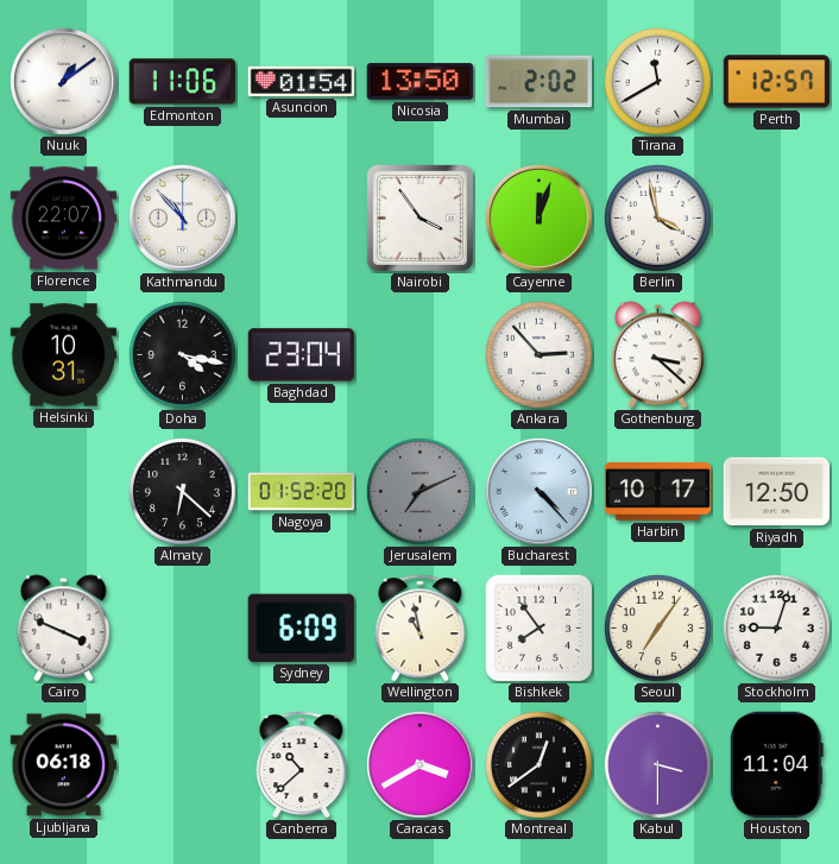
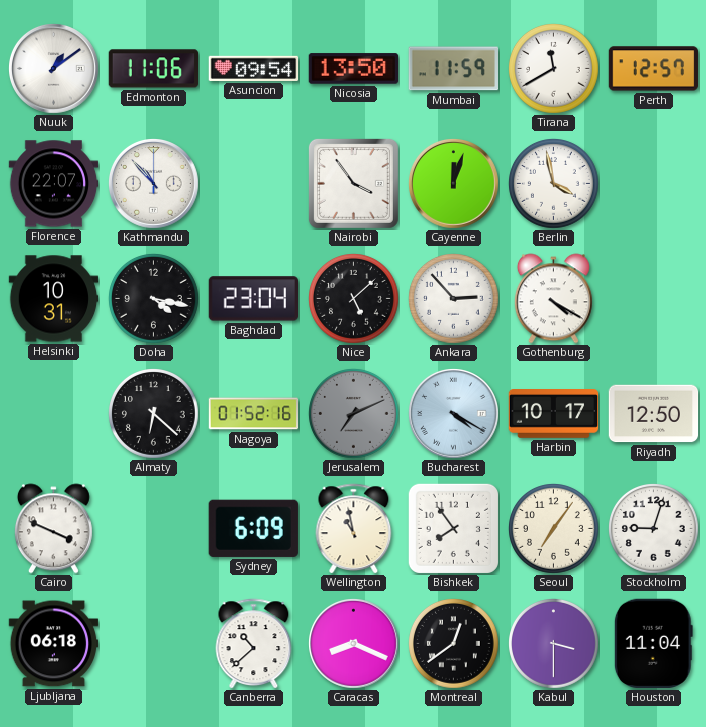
Asuncion: 01:54 -> 09:54 (254, 68)
Mumbai: 2:02 -> 11:59 (453, 69)
Nice: none -> 5:08 (354, 299)
Gothenburg: 3:22 -> 4:20 (553, 299)
Nagoya: 01:52:20 -> 01:52:16 (254, 414)
Bucharest: 4:23 -> 4:20 (454, 414)
Caracas: 3:40 -> 8:19 (354, 644)
